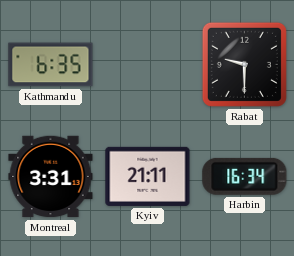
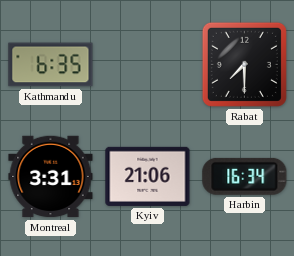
Rabat: 9:30 -> 7:30 (244, 64)
Kyiv: 21:11 -> 21:06 (148, 176)
